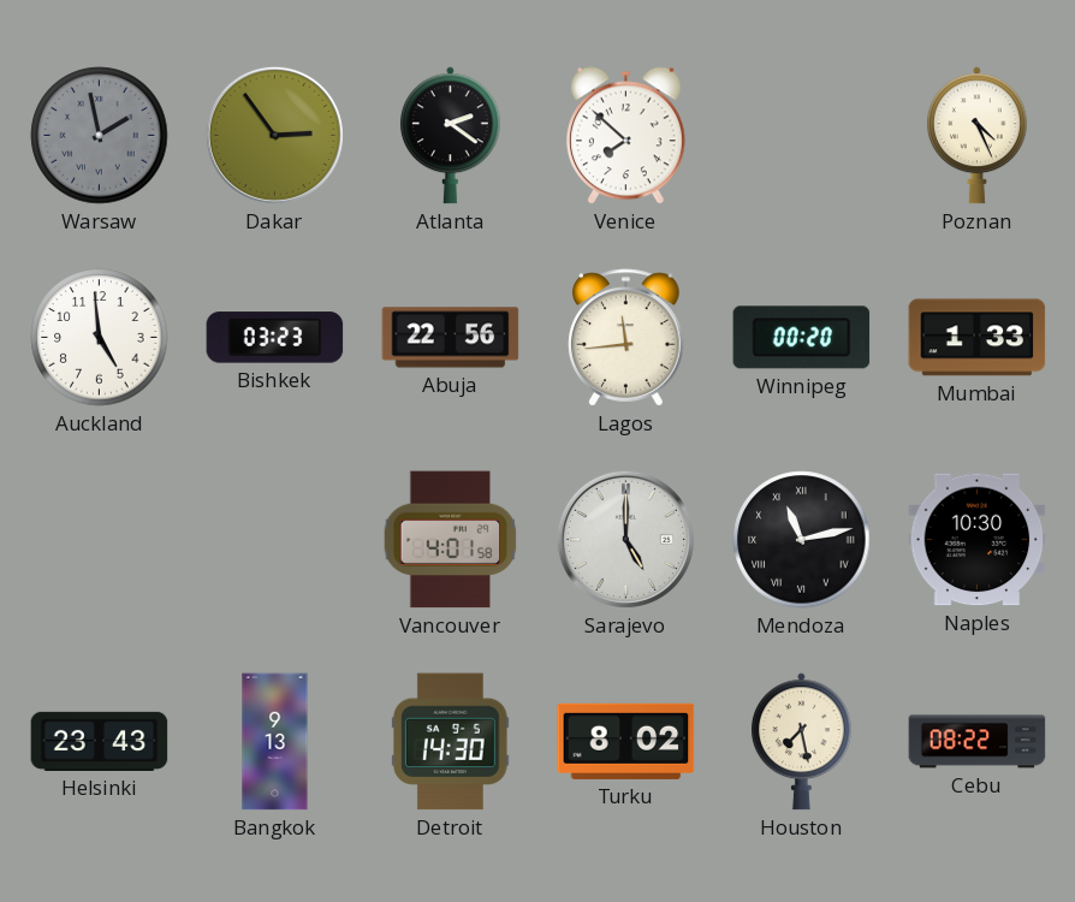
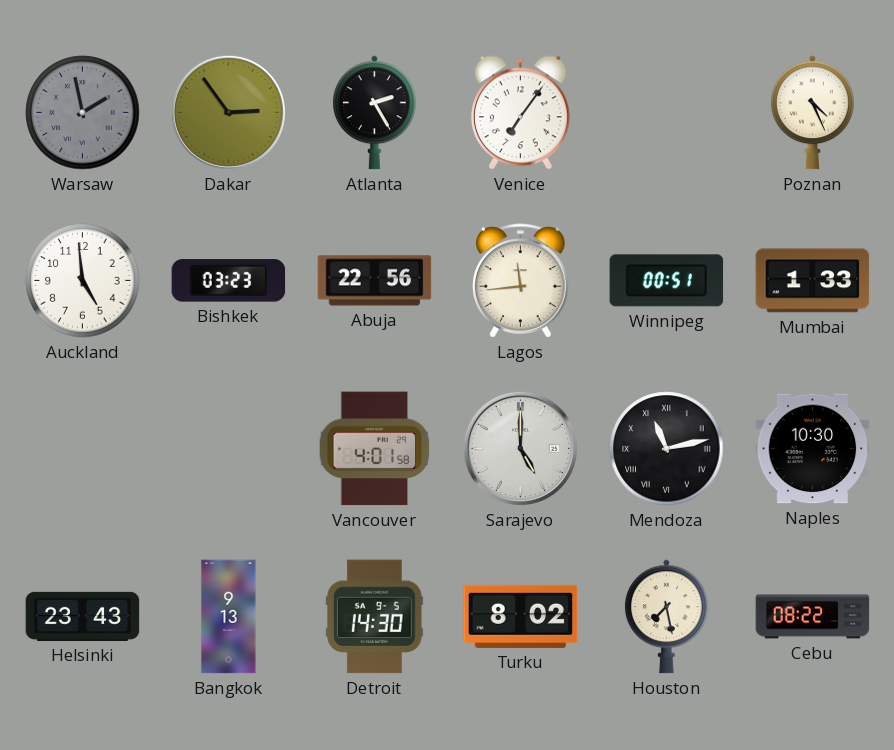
Atlanta: 2:21 -> 2:25 (374, 113)
Venice: 7:52 -> 7:06 (521, 113)
Winnipeg: 00:20 -> 00:51 (667, 281)
